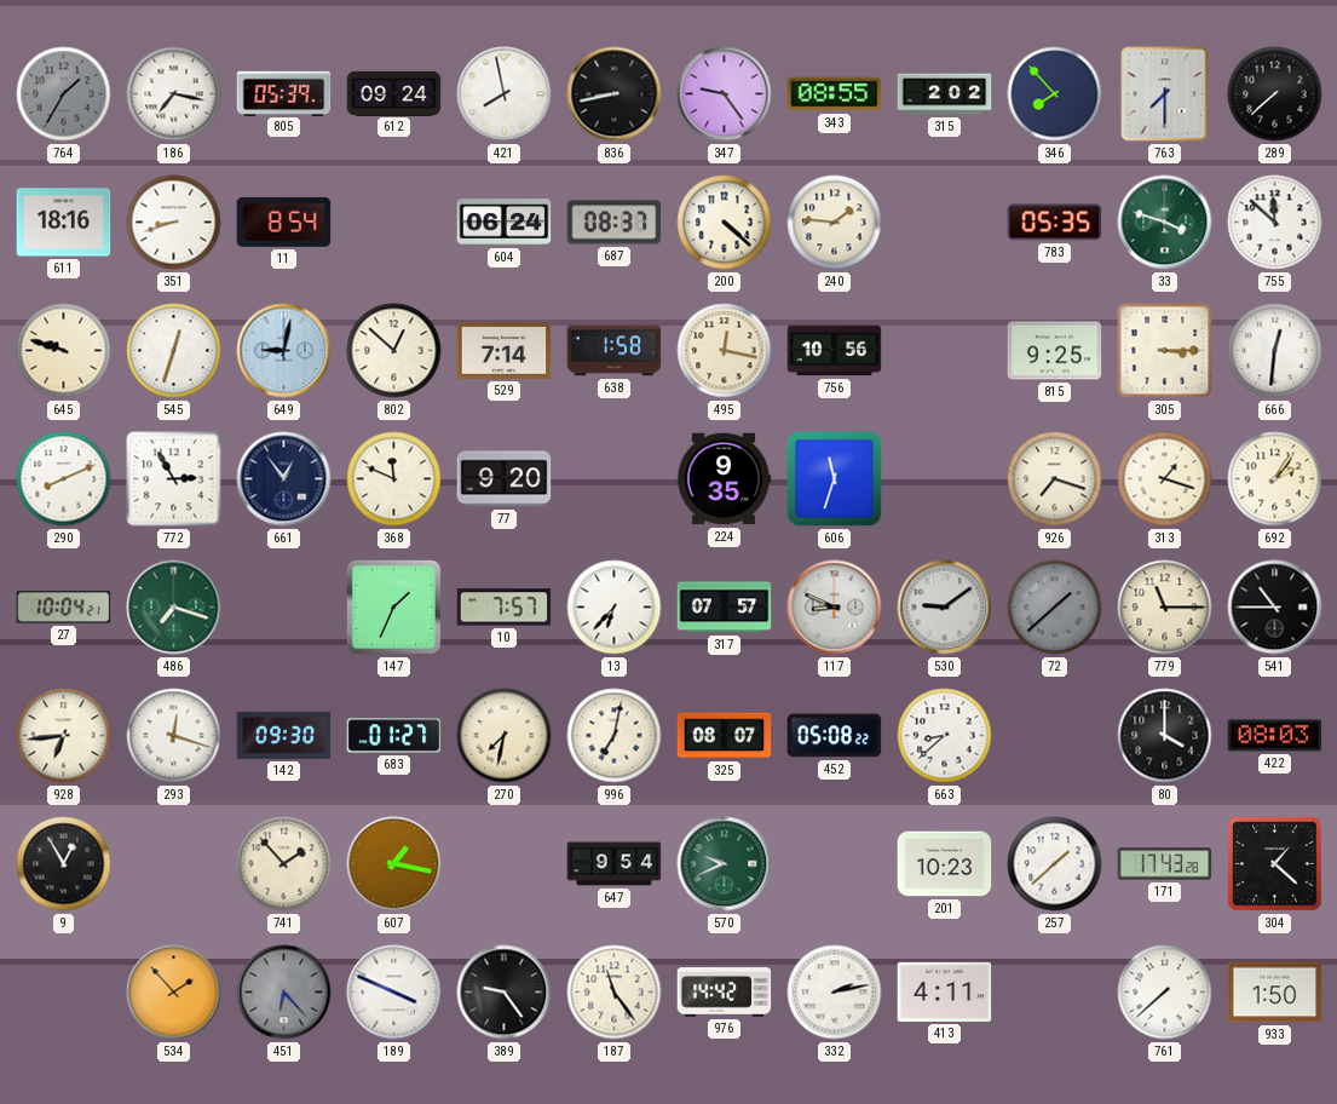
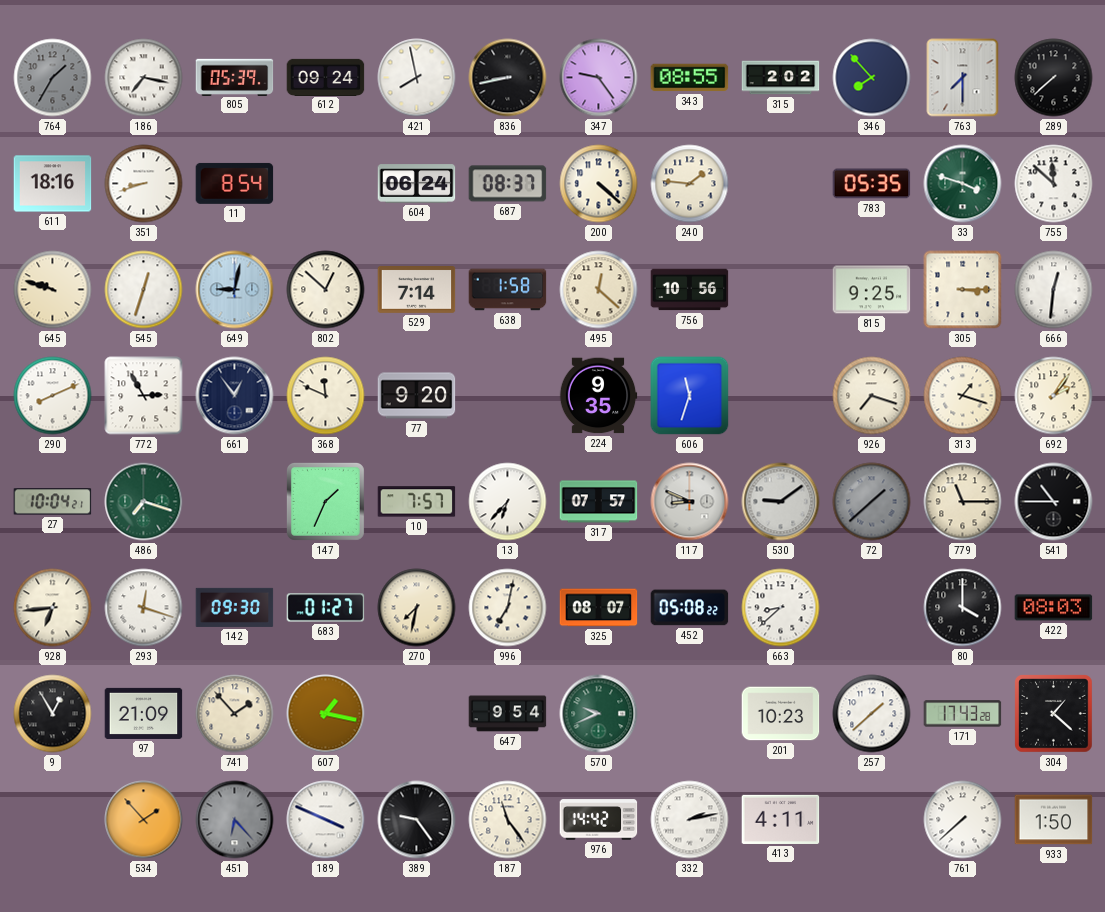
495: 12:17 -> 12:22 (599, 290)
97: none -> 21:09 (144, 713)
